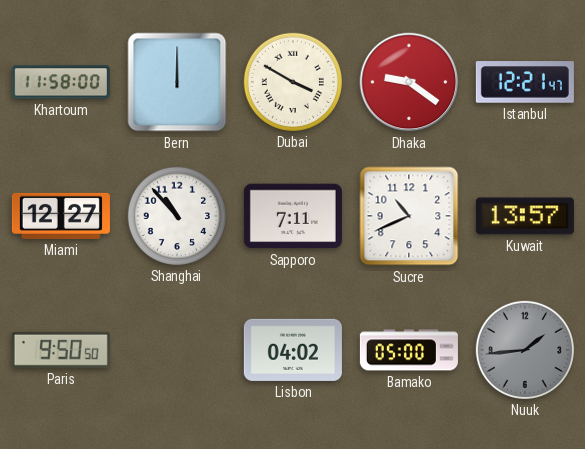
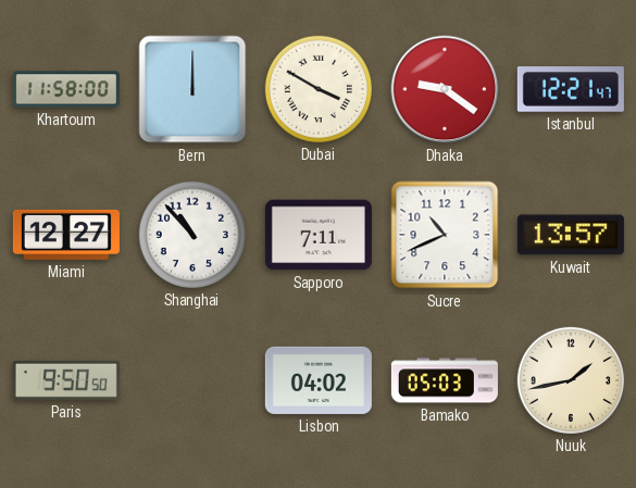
Bamako: 05:00 -> 05:03 (445, 380)
Nuuk: 1:44 -> 1:43 (571, 380)
Nuuk dial: grey -> cream (571, 380)
